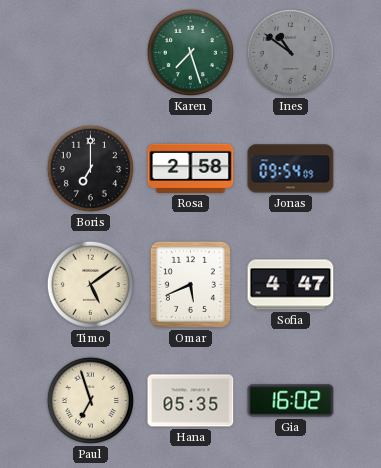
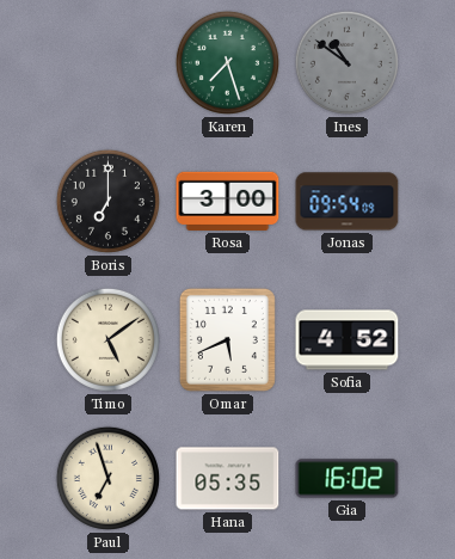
Rosa: 2:58 -> 3:00 (228, 201)
Sofia: 4:47 -> 4:52 (348, 340)
